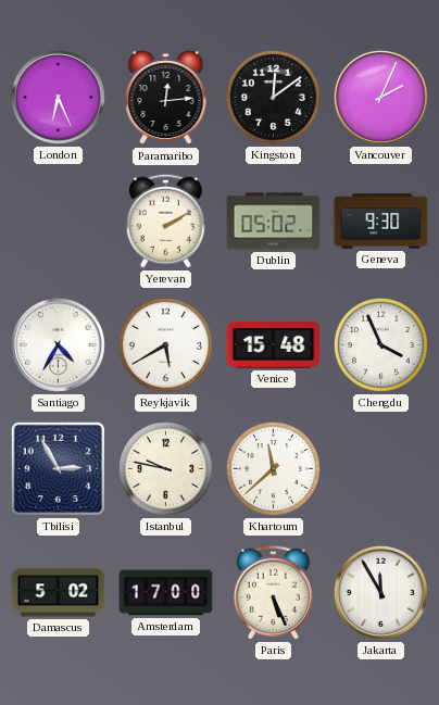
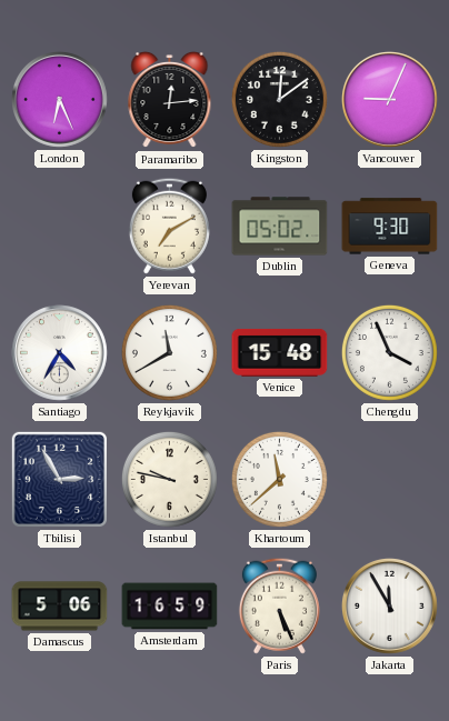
Vancouver: 2:04 -> 9:04 (389, 99)
Yerevan: 2:10 -> 7:10 (169, 226)
Reykjavik: 5:40 -> 11:40 (169, 352)
Damascus: 5:02 -> 5:06 (60, 607)
Amsterdam: 17:00 -> 16:59 (170, 607)
